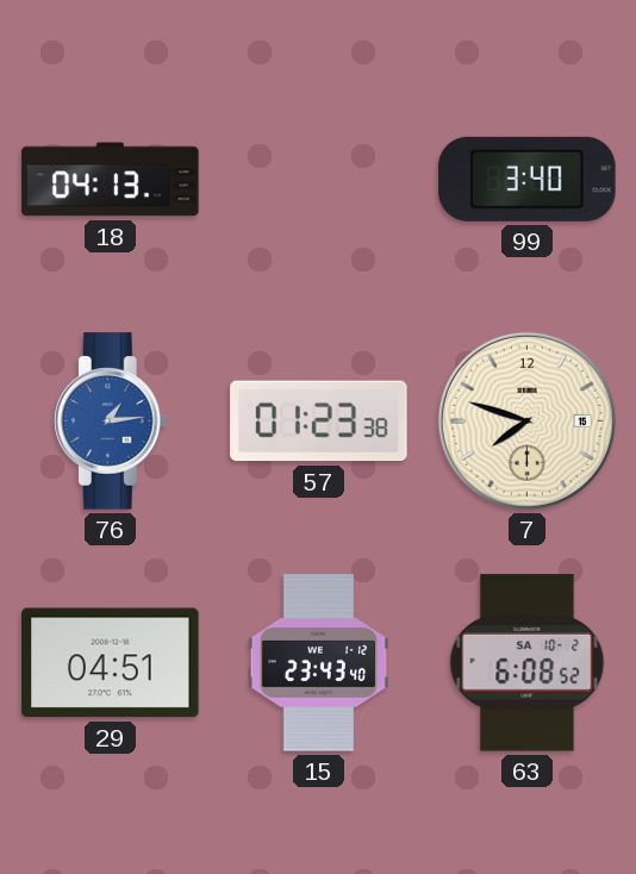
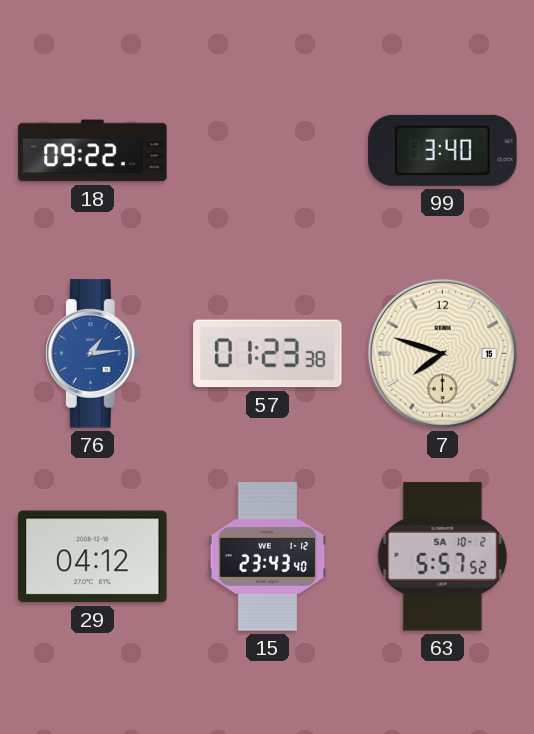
18: 04:13 -> 09:22 (93, 151)
29: 04:51 -> 04:12 (93, 557)
63: 6:08 -> 5:57 (443, 557)
